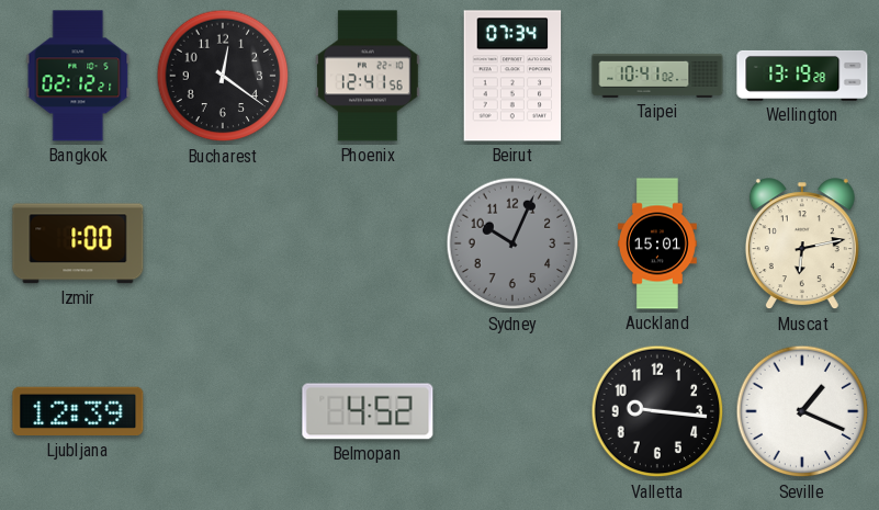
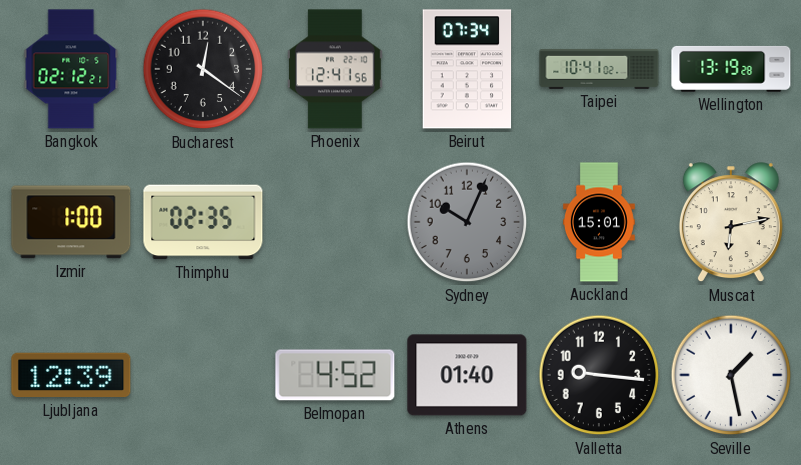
Thimphu: none -> 02:35 (203, 222)
Athens: none -> 01:40 (467, 375)
Seville: 1:19 -> 1:28 (731, 375)
